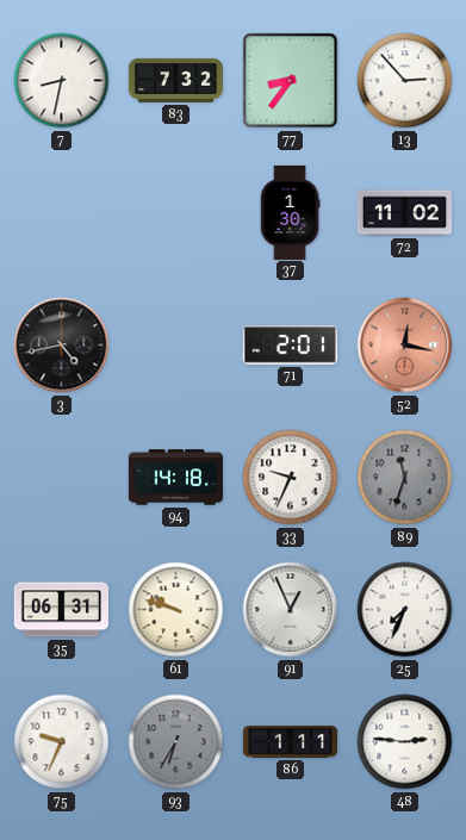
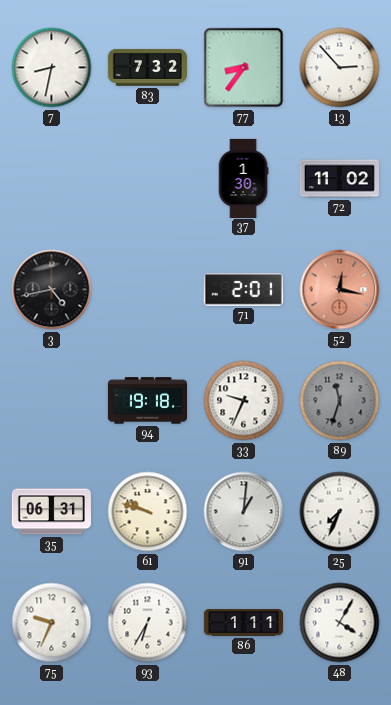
94: 14:18 -> 19:18 (147, 401)
91: 12:56 -> 1:01 (244, 512)
93 dial: grey -> white (148, 623)
48: 2:46 -> 4:05 (340, 623)
